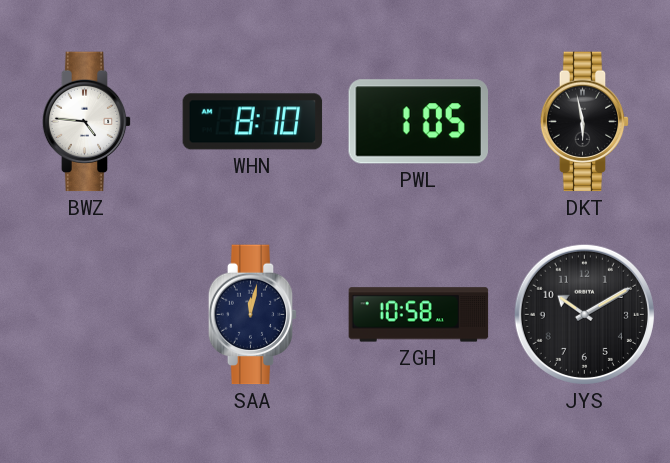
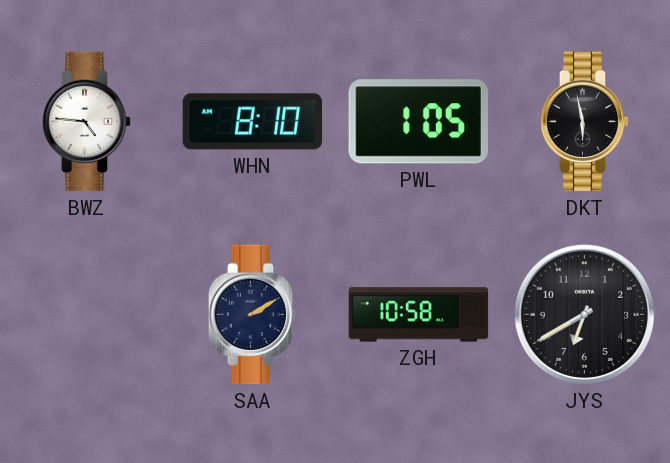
SAA: 12:02 -> 2:10 (253, 315)
JYS: 10:10 -> 6:40 (584, 314)
